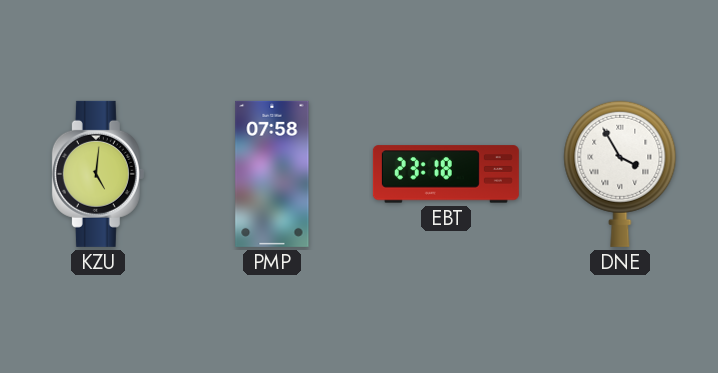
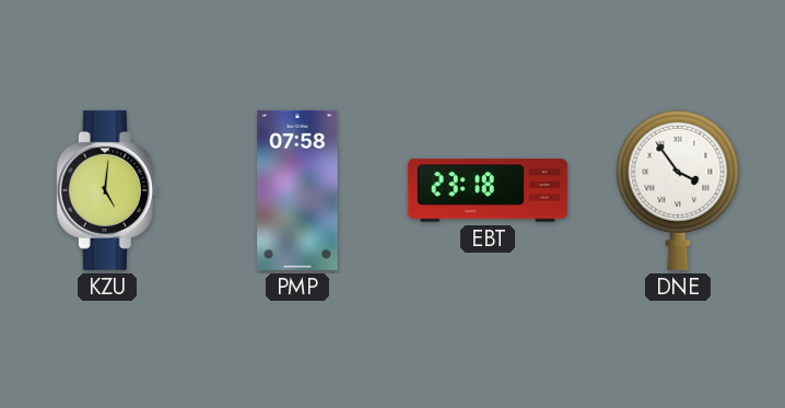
DNE: 3:55 -> 3:54 (678, 190)
